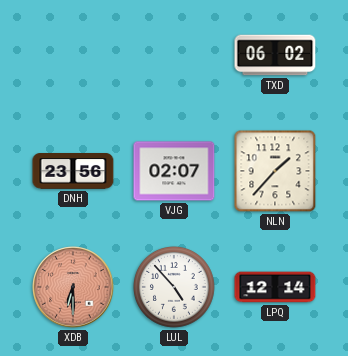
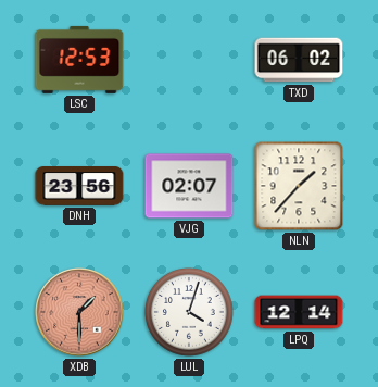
LSC: none -> 12:53 (79, 60)
XDB: 6:30 -> 1:30 (79, 312)
LUL: 4:53 -> 4:03 (190, 313)
